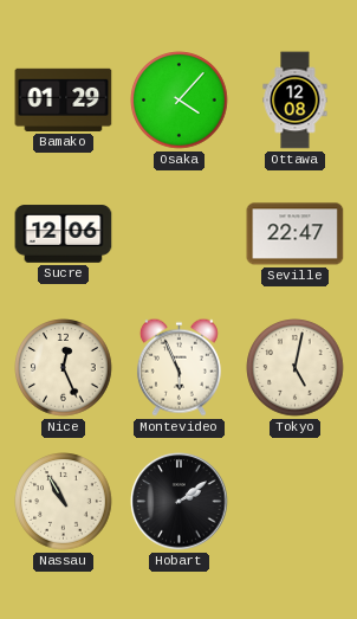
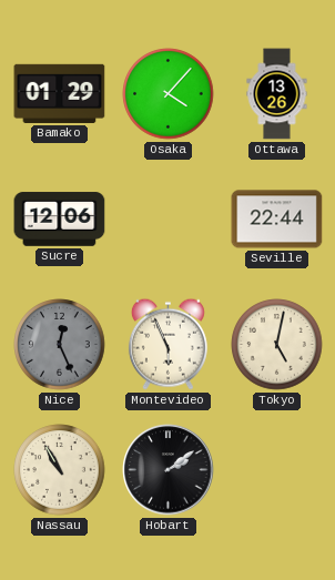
Ottawa: 12:08 -> 13:26 (277, 94)
Seville: 22:47 -> 22:44 (277, 220)
Nice dial: cream -> grey (60, 345)
